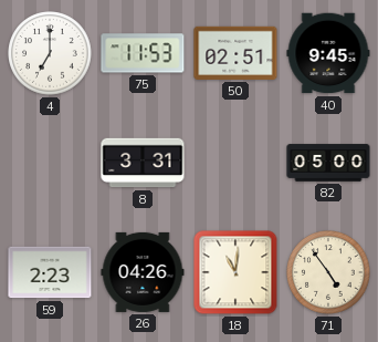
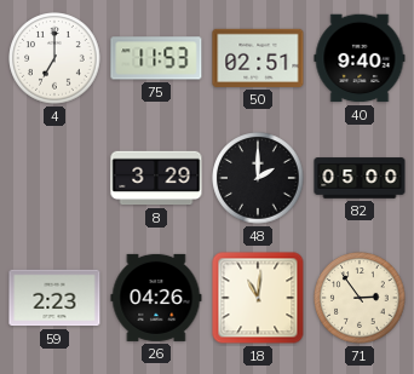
40: 9:45 -> 9:40 (360, 58)
8: 3:31 -> 3:29 (156, 178)
48: none -> 2:00 (258, 178)
71: 4:54 -> 2:54 (360, 298)
